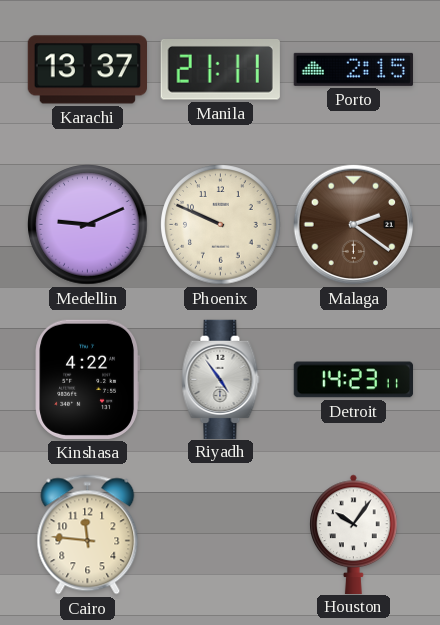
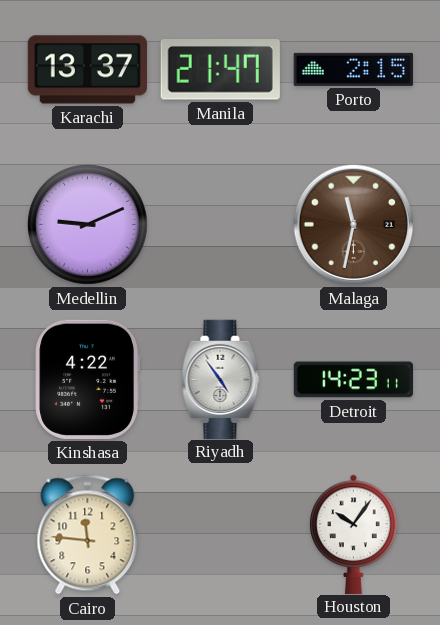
Manila: 21:11 -> 21:47 (220, 70)
Phoenix: 9:49 -> none (221, 225)
Malaga: 2:21 -> 11:32 (354, 225)
